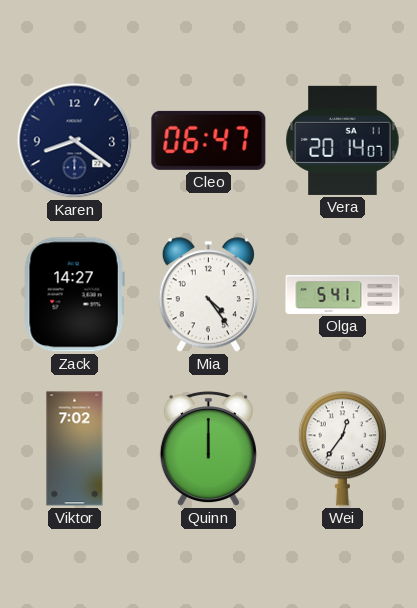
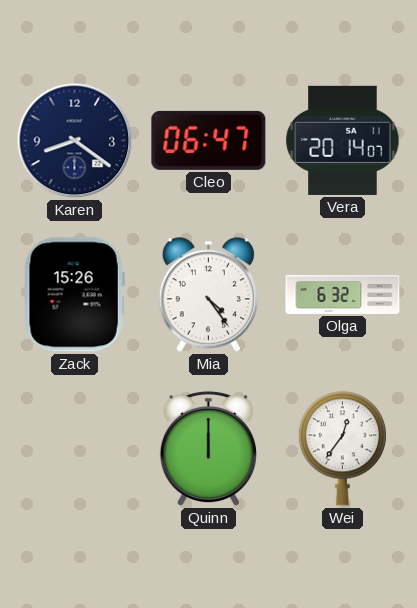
Zack: 14:27 -> 15:26 (74, 295)
Olga: 5:41 -> 6:32 (343, 294)
Viktor: 7:02 -> none (75, 449)
